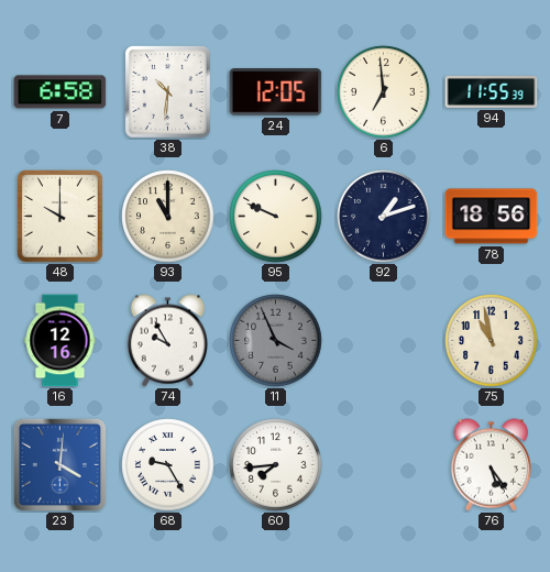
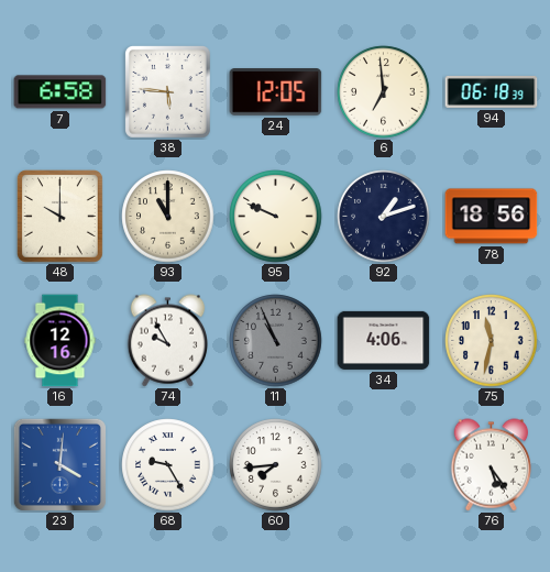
38: 10:31 -> 5:46 (168, 92)
94: 11:55 -> 06:18 (492, 91)
11: 3:56 -> 10:56 (276, 341)
34: none -> 4:06 (384, 340)
75: 10:58 -> 11:32 (492, 341)
